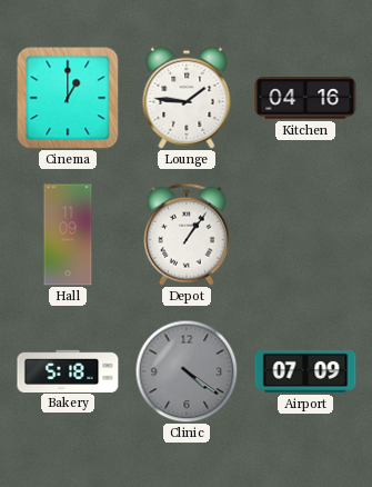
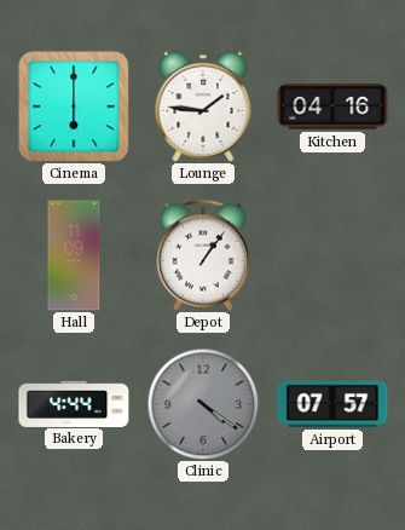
Cinema: 1:00 -> 6:00 (74, 106)
Bakery: 5:18 -> 4:44 (74, 403)
Airport: 07:09 -> 07:57 (332, 404)
